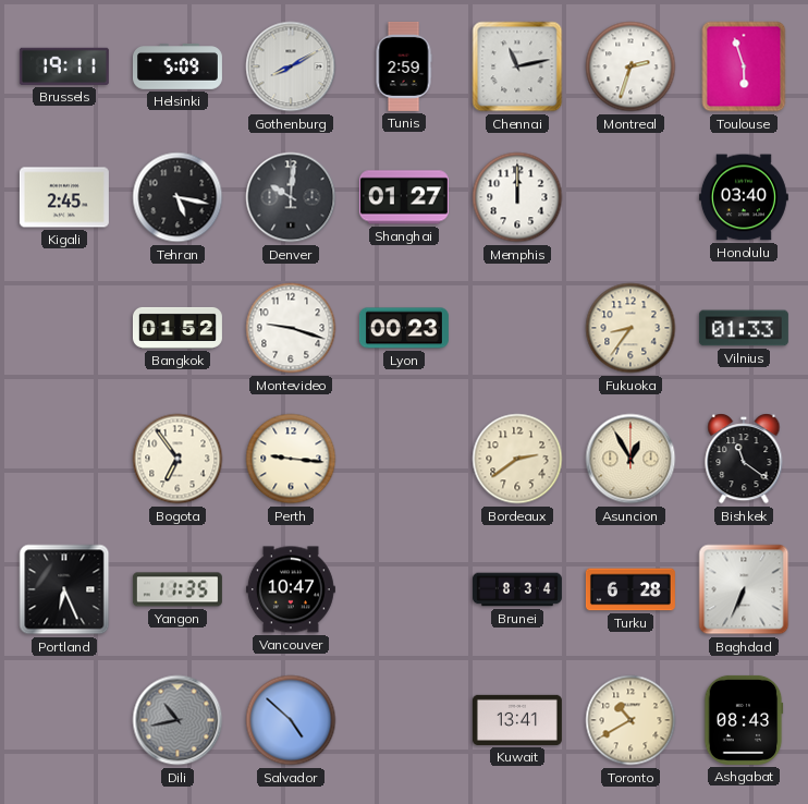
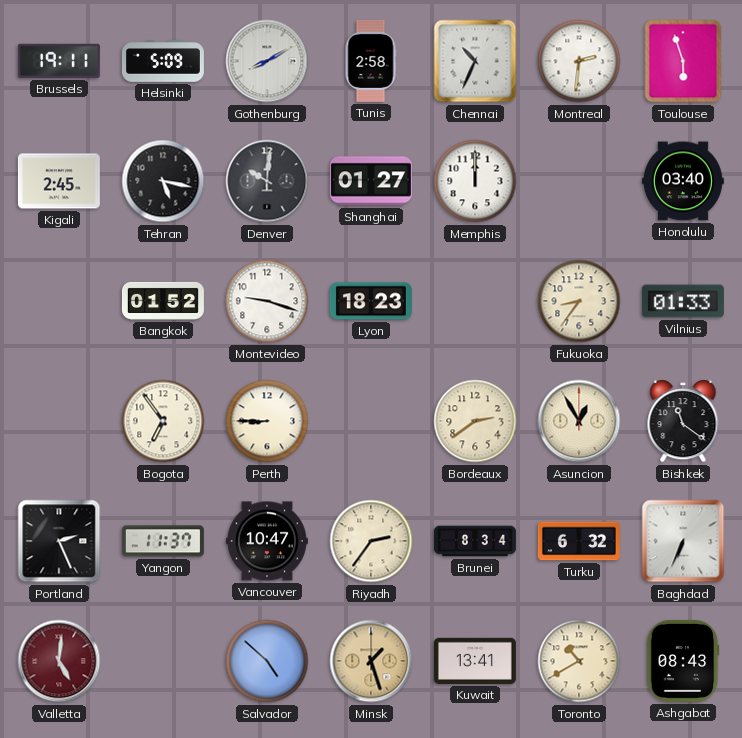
Tunis: 2:59 -> 2:58 (371, 61)
Chennai: 11:13 -> 10:34 (475, 61)
Montreal: 2:33 -> 2:31 (579, 61)
Lyon: 00:23 -> 18:23 (371, 301)
Perth: 9:16 -> 8:45 (267, 421)
Portland: 6:26 -> 2:26 (59, 541)
Yangon: 11:35 -> 11:37 (163, 541)
Riyadh: none -> 2:36 (371, 541)
Turku: 6:28 -> 6:32 (579, 541)
Valletta: none -> 5:01 (59, 661)
Dili: 10:43 -> none (177, 720)
Minsk: none -> 1:27 (371, 661)
